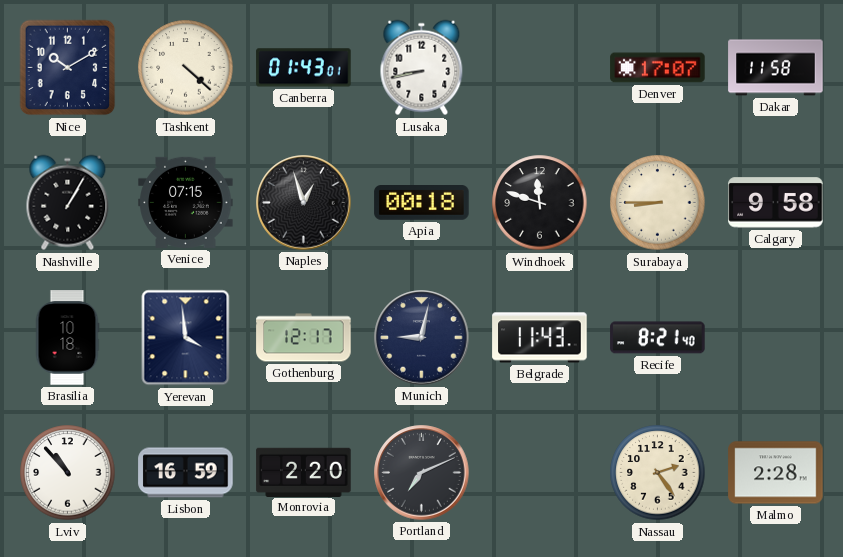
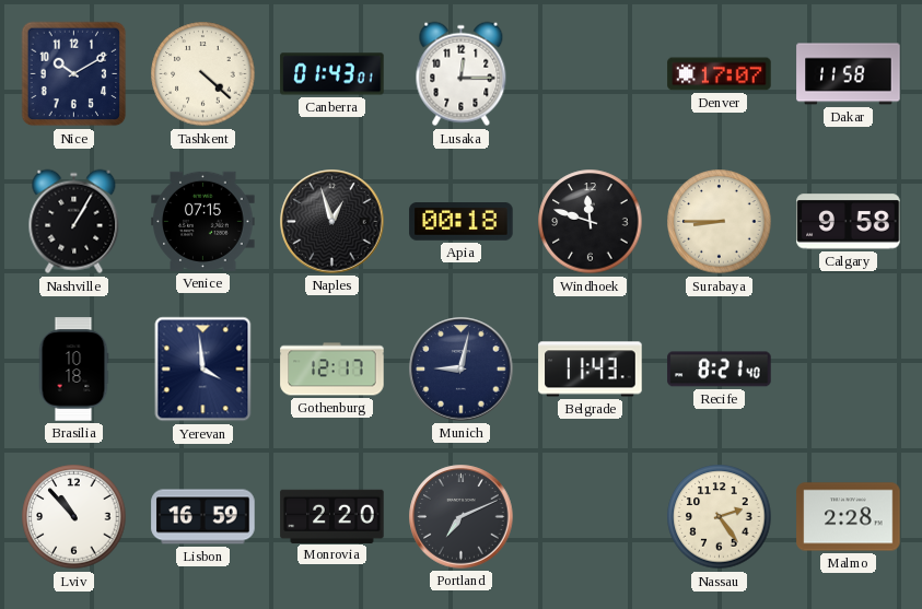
Lusaka: 8:43 -> 12:15 (462, 74)
